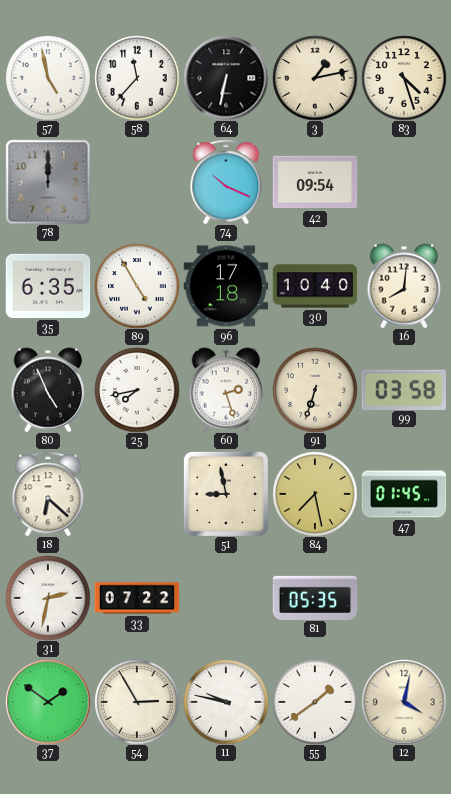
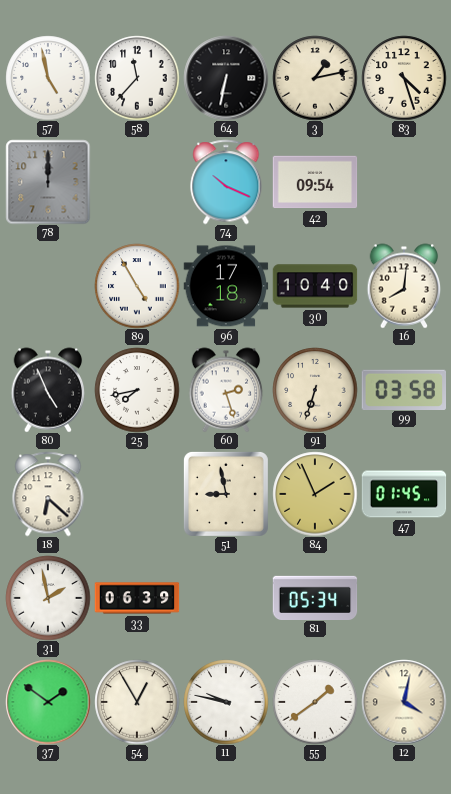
35: 6:35 -> none (48, 286)
84: 7:28 -> 1:56 (315, 494)
31: 2:32 -> 1:58 (48, 598)
33: 07:22 -> 06:39 (137, 598)
81: 05:35 -> 05:34 (315, 597)
54: 2:55 -> 12:55 (137, 702)
